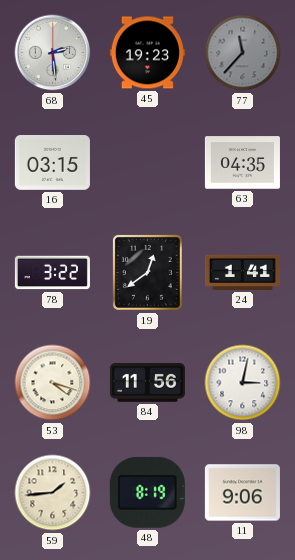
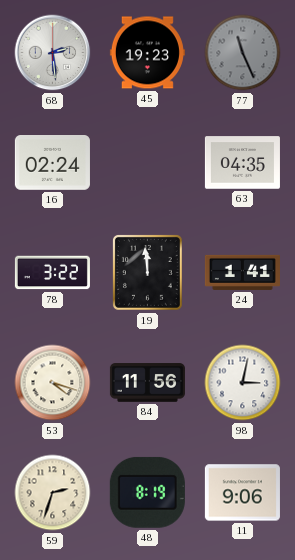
77: 11:37 -> 11:26 (243, 53)
16: 03:15 -> 02:24 (52, 163)
19: 12:39 -> 11:59 (147, 273)
59: 1:44 -> 2:33 (53, 493)
